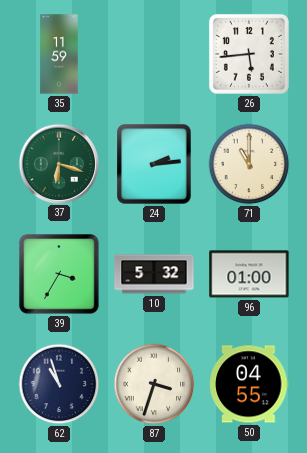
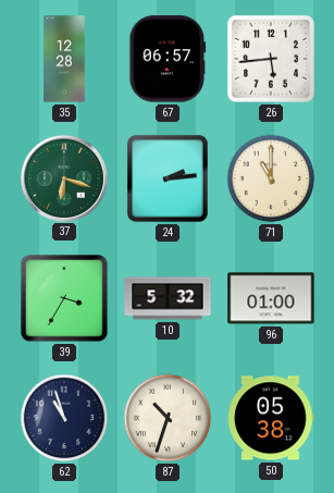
35: 11:59 -> 12:28 (64, 59)
67: none -> 06:57 (168, 59)
87: 3:33 -> 10:33 (168, 418)
50: 04:55 -> 05:38 (271, 418)
